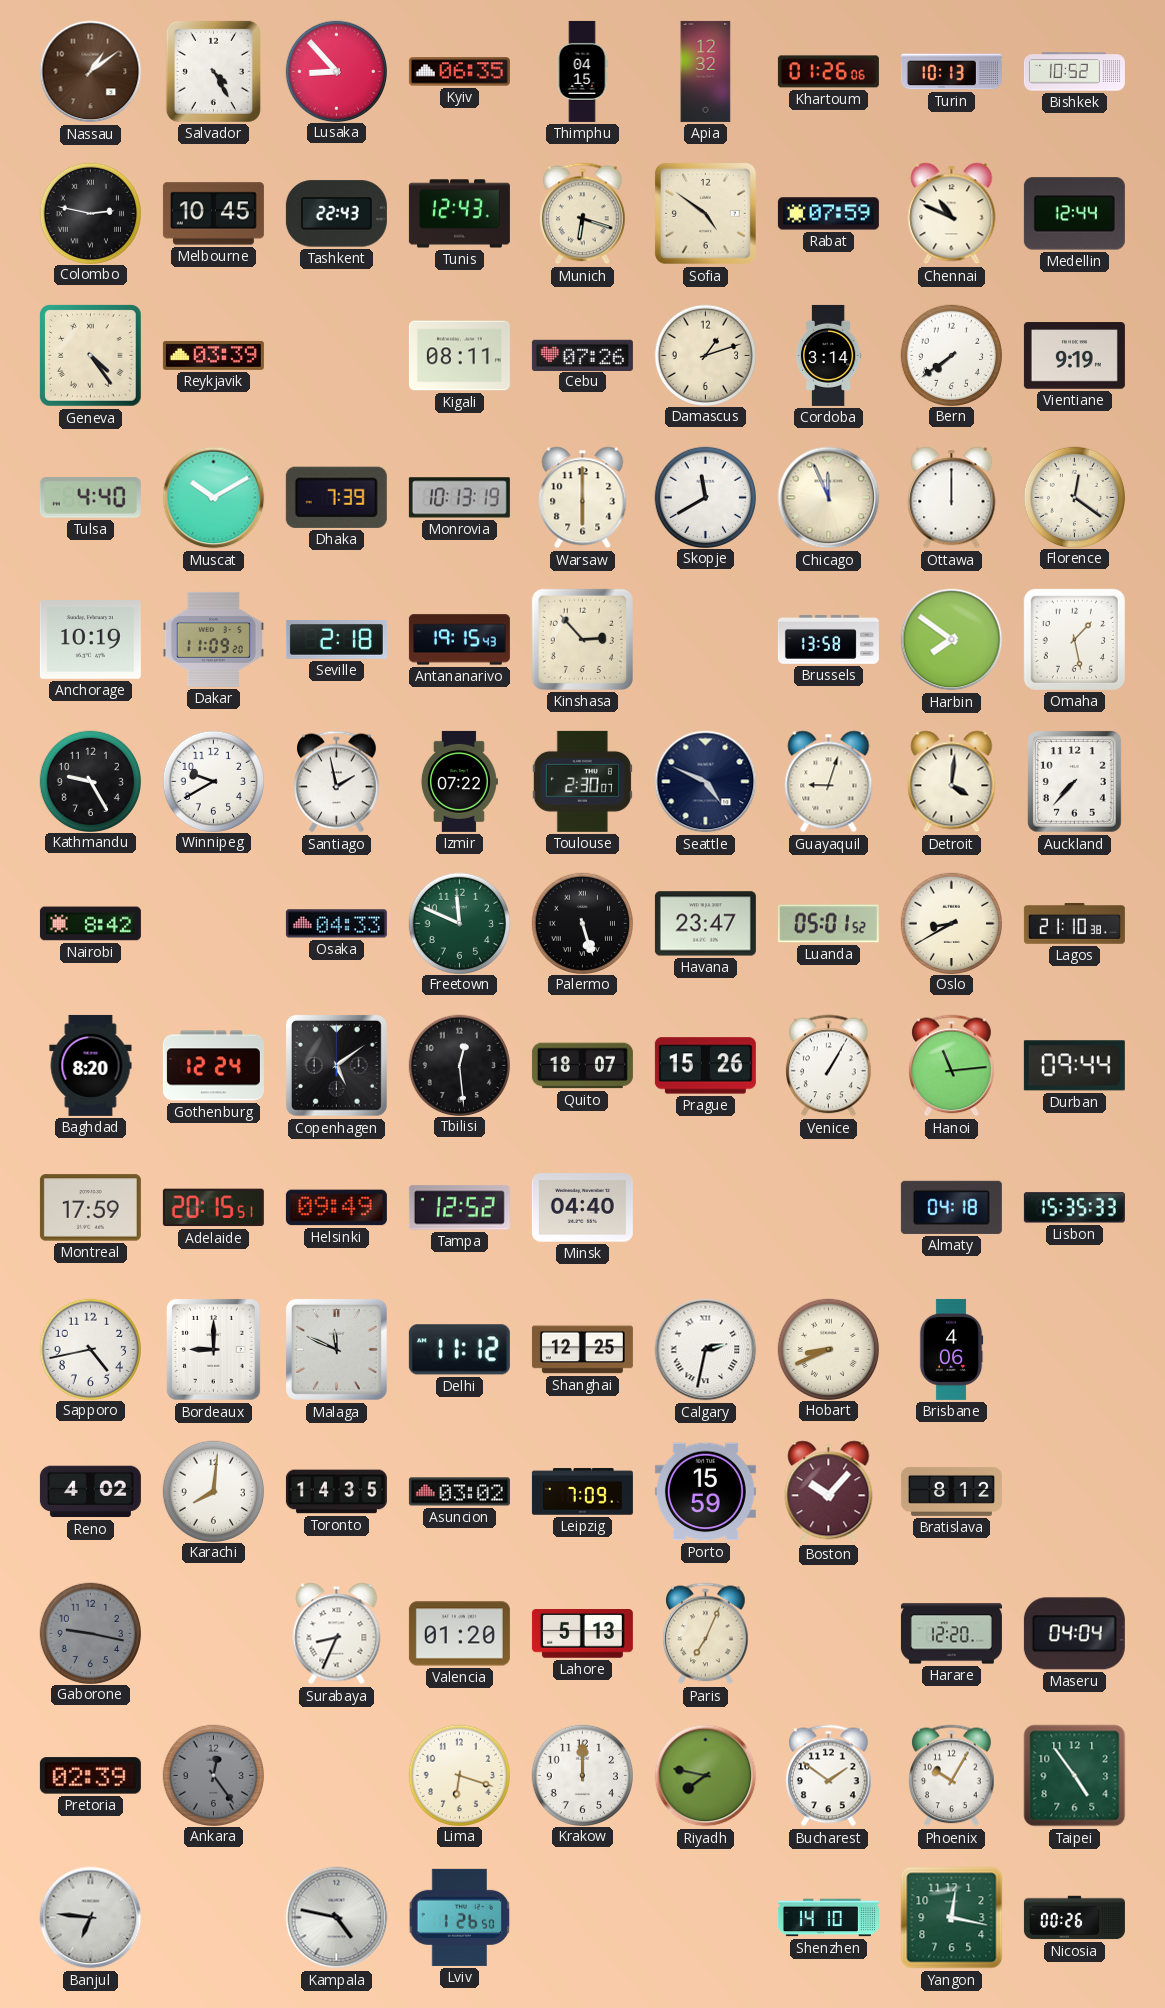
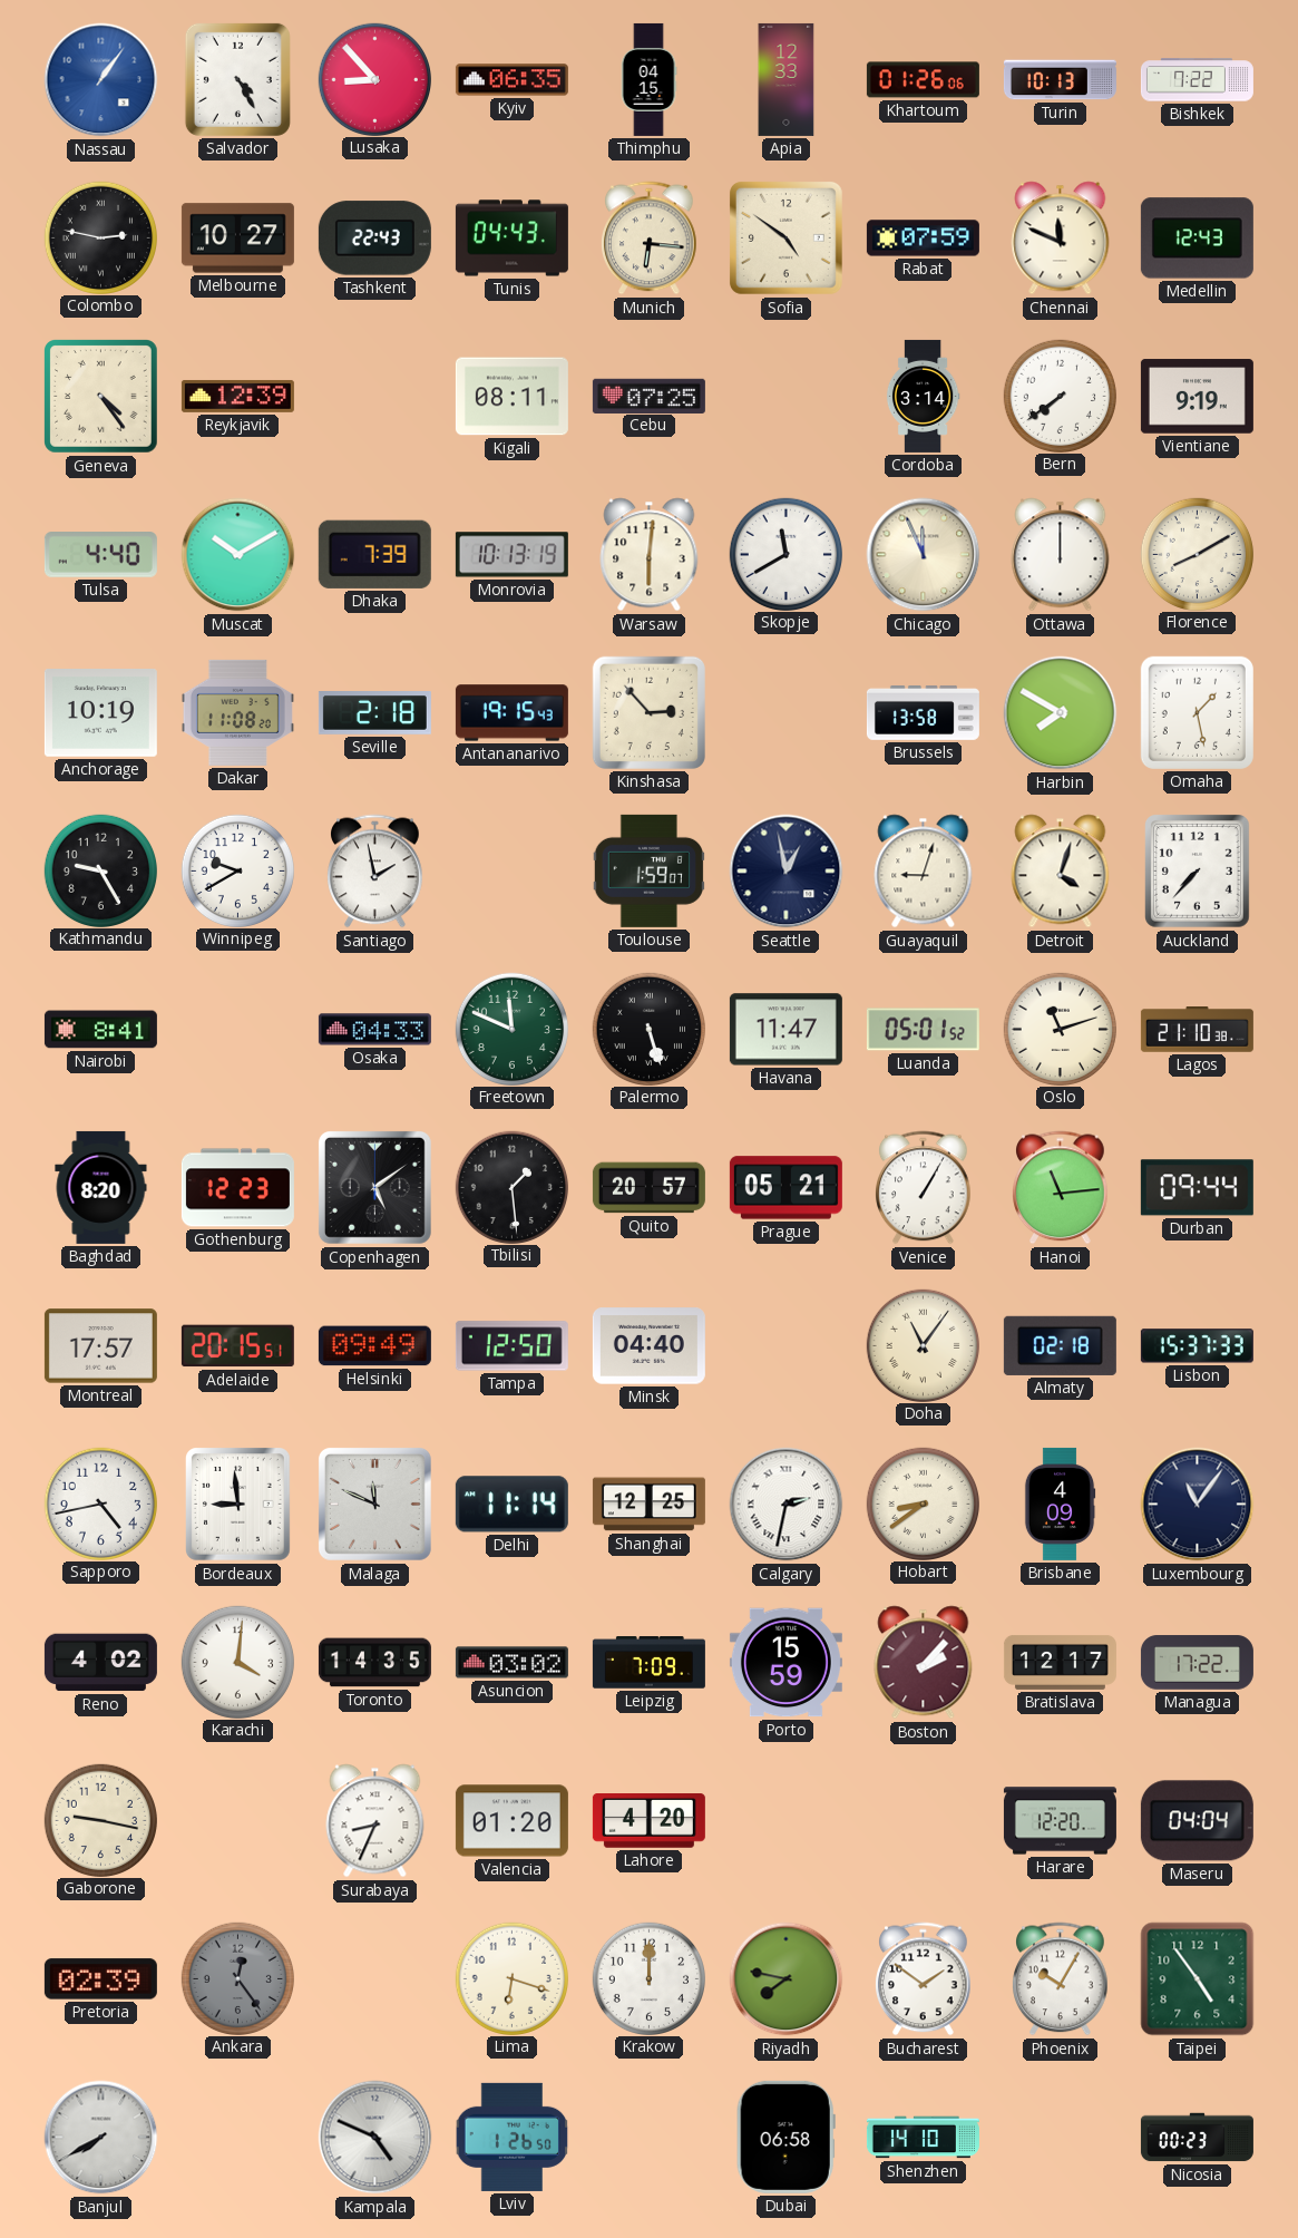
Nassau: 1:09 -> 1:06 (101, 80)
Nassau dial: brown -> blue (101, 80)
Apia: 12:32 -> 12:33 (787, 79)
Bishkek: 10:52 -> 7:22 (1197, 80)
Melbourne: 10:45 -> 10:27 (237, 239)
Tunis: 12:43 -> 04:43 (511, 239)
Munich: 6:18 -> 6:16 (650, 239)
Chennai: 10:49 -> 11:49 (1061, 239)
Medellin: 12:44 -> 12:43 (1197, 239)
Reykjavik: 03:39 -> 12:39 (237, 396)
Cebu: 07:26 -> 07:25 (648, 396)
Damascus: 1:12 -> none (705, 355)
Warsaw: 6:00 -> 6:01 (650, 555)
Florence: 12:21 -> 8:10 (1197, 554)
Dakar: 11:09 -> 11:08 (237, 712)
Harbin: 7:51 -> 7:50 (1061, 713)
Izmir: 07:22 -> none (459, 781)
Toulouse: 2:30 -> 1:59 (648, 870)
Seattle: 4:49 -> 12:58 (787, 872)
Detroit: 4:01 -> 4:03 (1061, 872)
Nairobi: 8:42 -> 8:41 (100, 1030)
Havana: 23:47 -> 11:47 (785, 1030)
Oslo: 8:40 -> 11:12 (1060, 1029)
Gothenburg: 12:24 -> 12:23 (237, 1188)
Tbilisi: 12:29 -> 1:29 (511, 1187)
Quito: 18:07 -> 20:57 (648, 1188)
Prague: 15:26 -> 05:21 (785, 1188)
Montreal: 17:59 -> 17:57 (100, 1346)
Tampa: 12:52 -> 12:50 (511, 1346)
Doha: none -> 11:06 (923, 1345)
Almaty: 04:18 -> 02:18 (1060, 1345)
Lisbon: 15:35 -> 15:37 (1197, 1346)
Bordeaux: 9:00 -> 8:59 (238, 1505)
Delhi: 11:12 -> 11:14 (511, 1505)
Hobart: 8:41 -> 8:39 (923, 1504)
Brisbane: 4:06 -> 4:09 (1060, 1504)
Luxembourg: none -> 11:06 (1198, 1505)
Karachi: 8:01 -> 4:01 (237, 1662)
Boston: 10:07 -> 2:07 (924, 1663)
Bratislava: 8:12 -> 12:17 (1060, 1662)
Managua: none -> 17:22 (1197, 1663)
Gaborone dial: grey -> cream (100, 1820)
Lahore: 5:13 -> 4:20 (648, 1821)
Paris: 7:04 -> none (706, 1634)
Banjul: 6:46 -> 7:40 (101, 2138)
Kampala: 4:47 -> 4:49 (375, 2138)
Dubai: none -> 06:58 (785, 2137)
Yangon: 12:17 -> none (952, 1918)
Nicosia: 00:26 -> 00:23 (1197, 2138)
